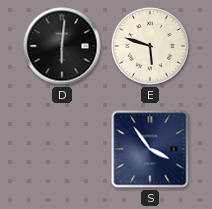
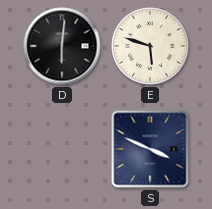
S: 3:54 -> 3:49 (150, 149)
